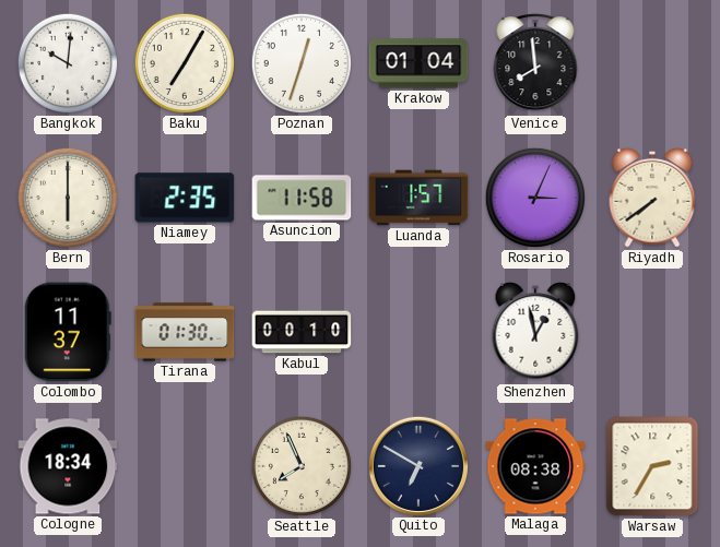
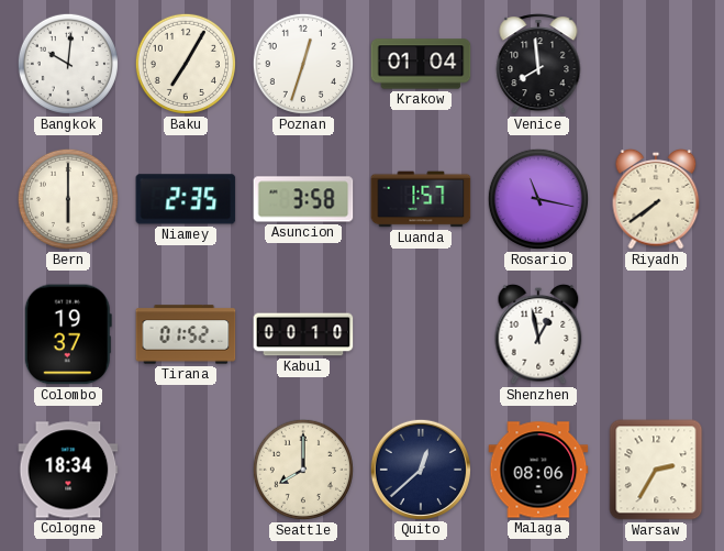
Asuncion: 11:58 -> 3:58 (303, 199)
Rosario: 3:04 -> 11:17 (538, 199)
Colombo: 11:37 -> 19:37 (68, 334)
Tirana: 01:30 -> 01:52 (186, 334)
Seattle: 7:56 -> 8:00 (303, 470)
Quito: 6:50 -> 12:38 (420, 469)
Malaga: 08:38 -> 08:06 (538, 470)
